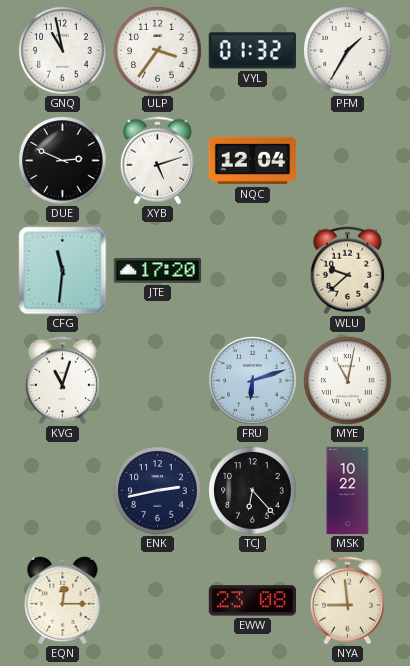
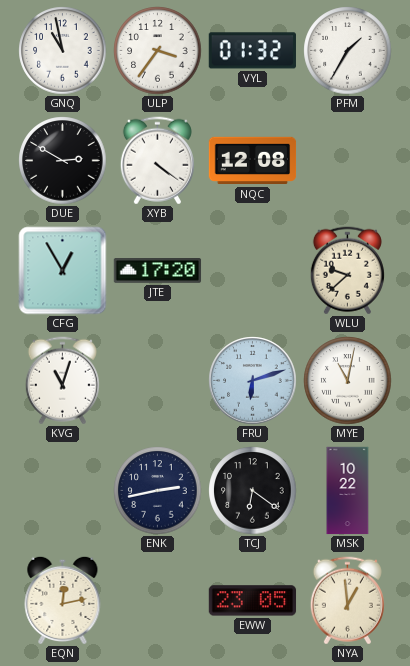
DUE: 2:49 -> 2:50 (63, 161)
XYB: 5:12 -> 4:21 (157, 161)
NQC: 12:04 -> 12:08 (253, 161)
CFG: 11:31 -> 12:55 (63, 271)
TCJ: 6:23 -> 6:21 (253, 491)
EQN: 12:15 -> 12:13 (63, 600)
EWW: 23:08 -> 23:05 (253, 601)
NYA: 8:59 -> 12:59 (347, 601)
